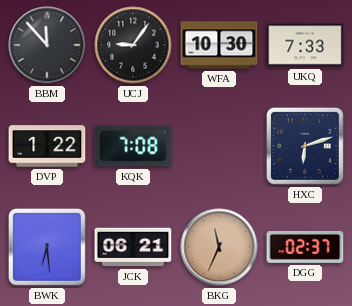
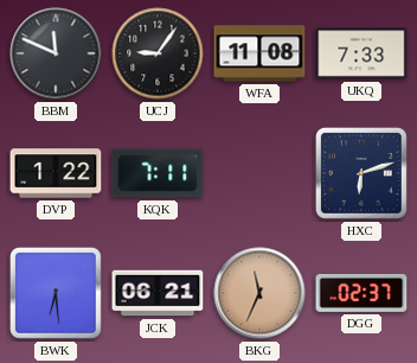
BBM: 11:53 -> 11:49 (56, 53)
WFA: 10:30 -> 11:08 (259, 53)
KQK: 7:08 -> 7:11 (158, 173)
